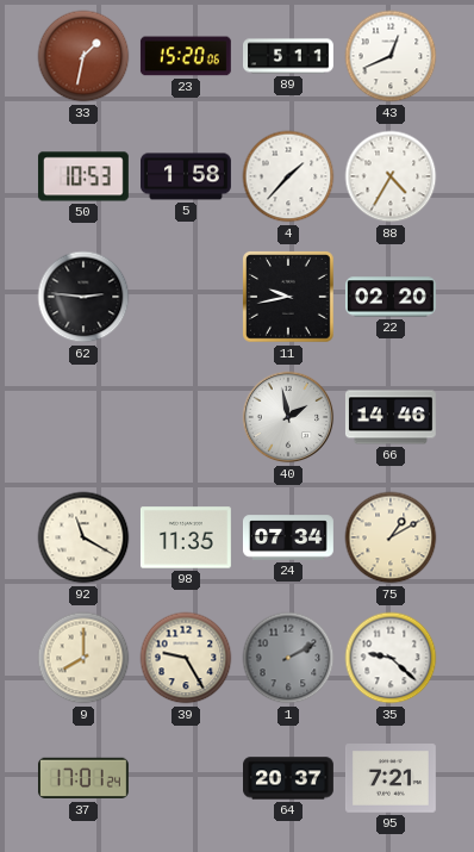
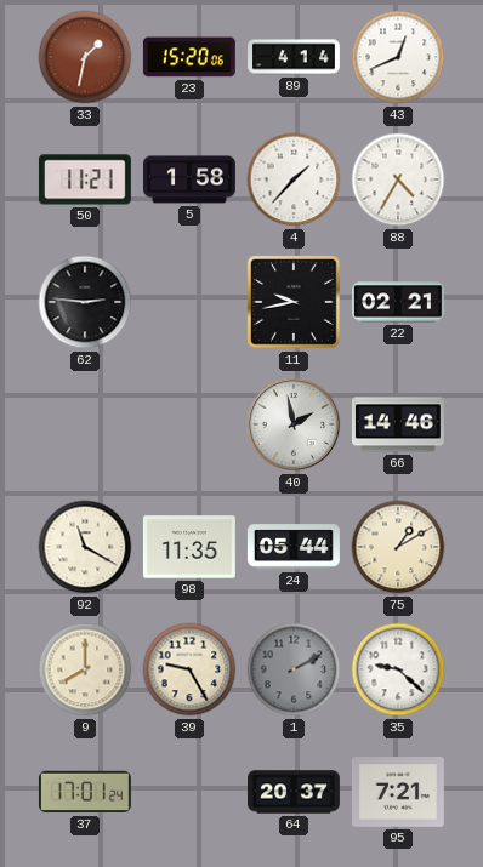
89: 5:11 -> 4:14 (295, 57)
50: 10:53 -> 11:21 (85, 179)
22: 02:20 -> 02:21 (398, 302)
24: 07:34 -> 05:44 (294, 547)
